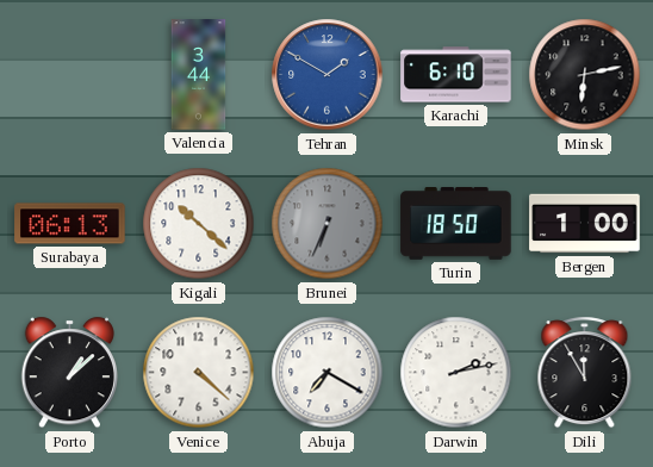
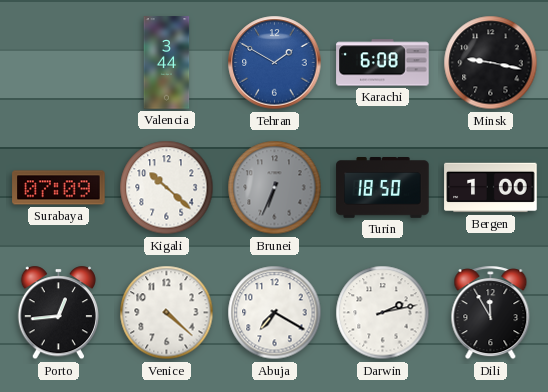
Karachi: 6:10 -> 6:08 (383, 63)
Minsk: 6:13 -> 9:17 (491, 63)
Surabaya: 06:13 -> 07:09 (59, 188)
Porto: 1:08 -> 12:44 (58, 313)
